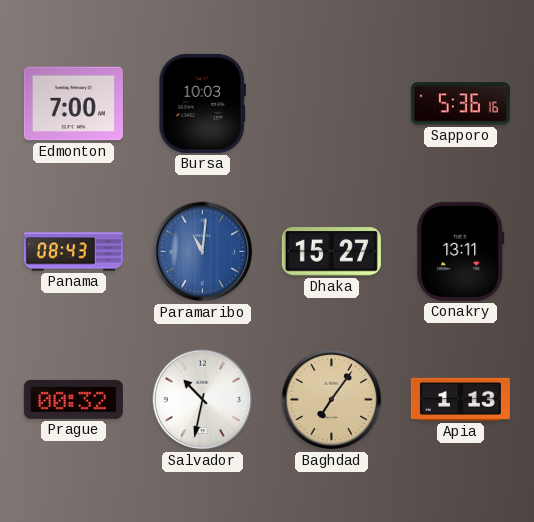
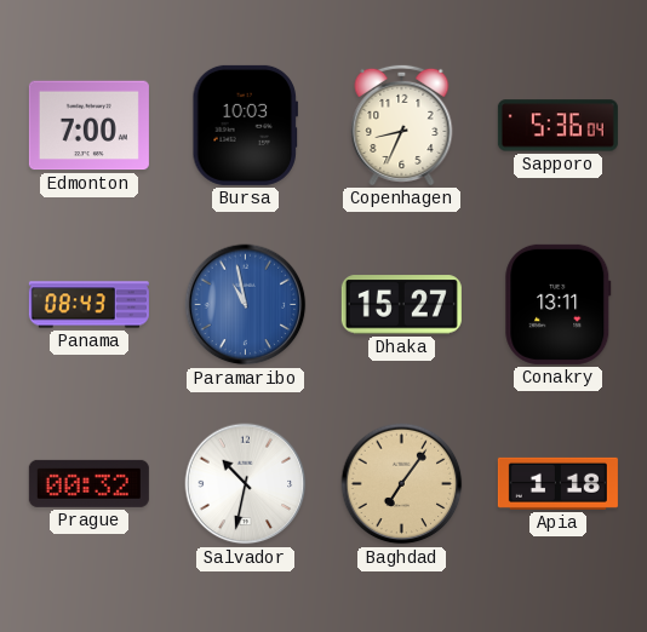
Copenhagen: none -> 8:34 (402, 125)
Sapporo: 5:36:16 -> 5:36:04 (557, 126)
Paramaribo: 11:01 -> 10:58 (246, 305)
Apia: 1:13 -> 1:18 (557, 483)
